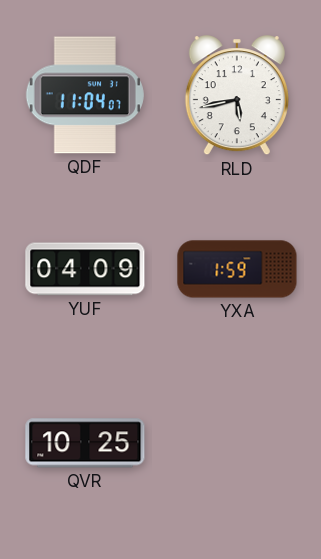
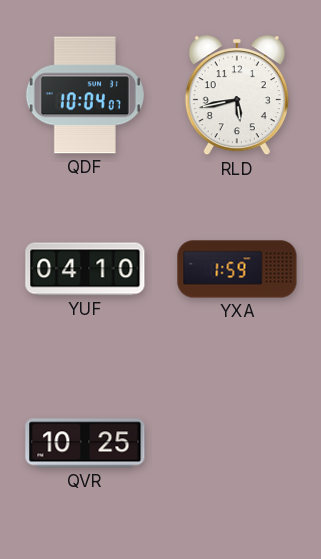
QDF: 11:04 -> 10:04 (85, 95)
YUF: 04:09 -> 04:10 (85, 269)
